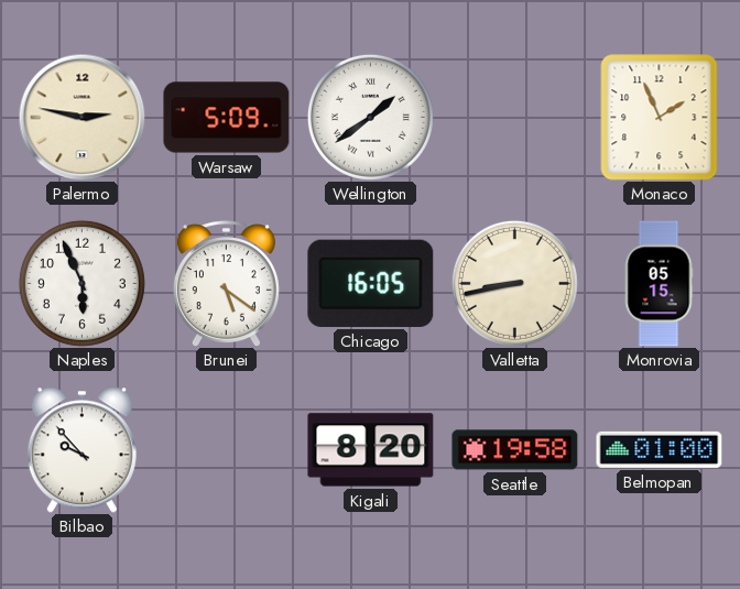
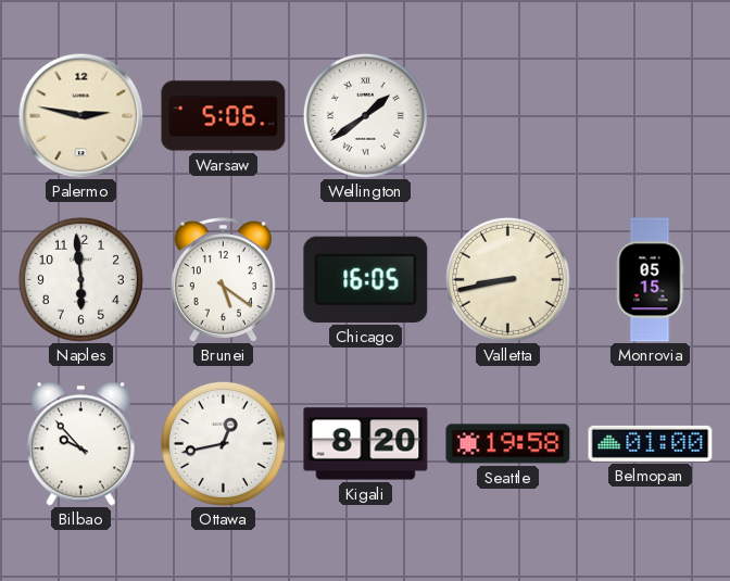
Warsaw: 5:09 -> 5:06 (224, 116)
Monaco: 1:56 -> none (660, 118)
Naples: 5:56 -> 5:59 (80, 279)
Ottawa: none -> 12:43 (223, 443)
